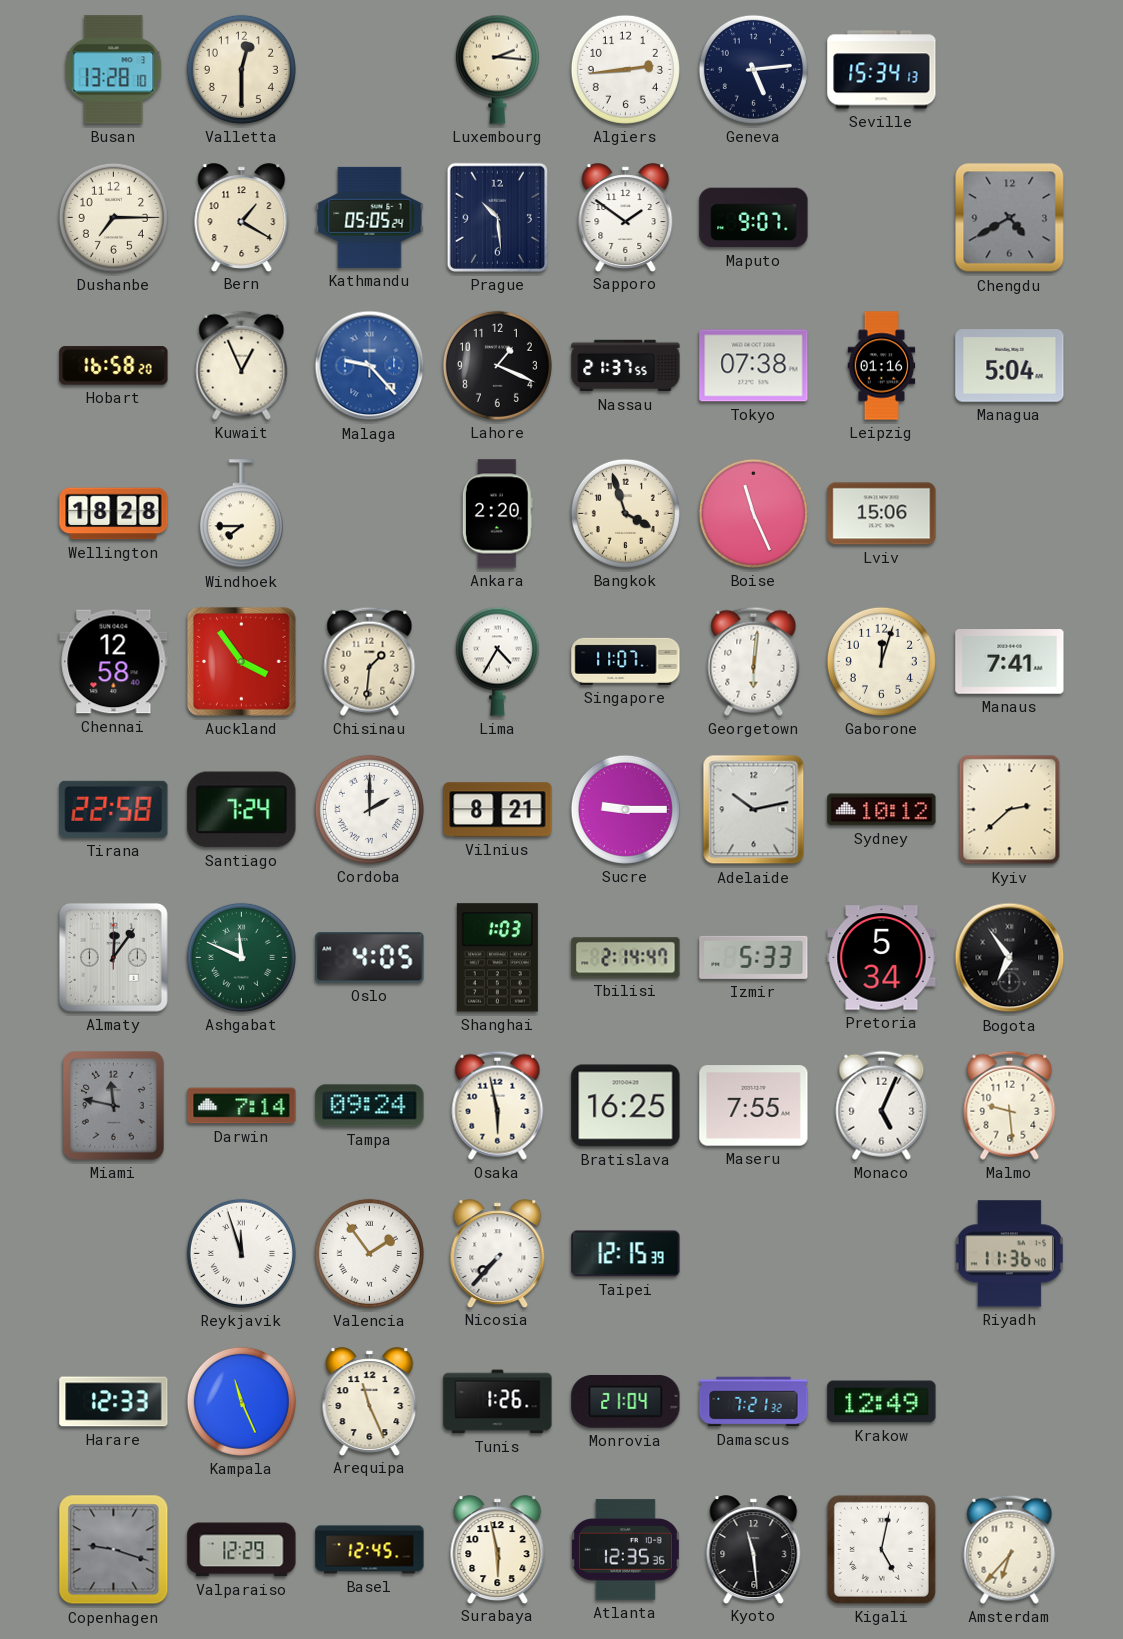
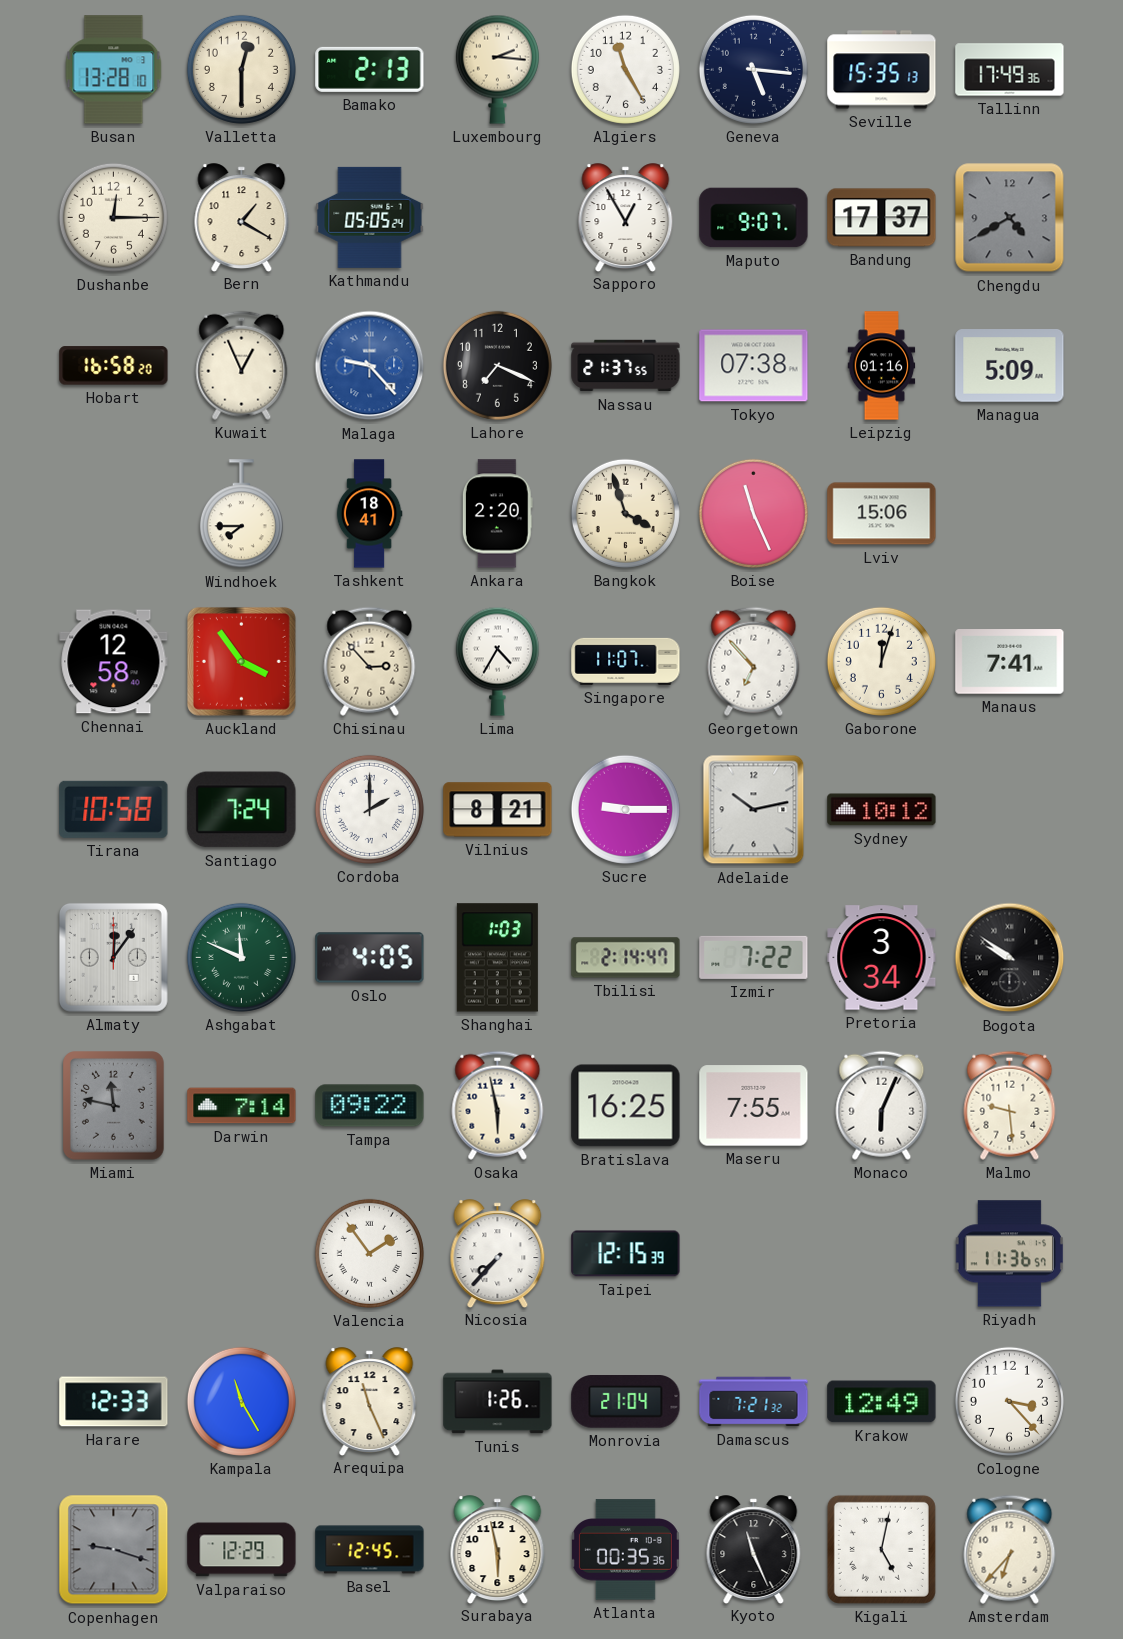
Bamako: none -> 2:13 (370, 69)
Algiers: 2:44 -> 11:25 (625, 69)
Geneva: 5:14 -> 5:16 (753, 69)
Seville: 15:34 -> 15:35 (882, 70)
Tallinn: none -> 17:49 (1010, 70)
Dushanbe: 7:15 -> 12:15 (113, 217)
Prague: 10:29 -> none (497, 217)
Sapporo: 1:51 -> 12:55 (626, 217)
Bandung: none -> 17:37 (882, 218)
Lahore: 1:19 -> 7:19 (497, 365)
Managua: 5:04 -> 5:09 (1010, 366)
Wellington: 18:28 -> none (114, 514)
Tashkent: none -> 18:41 (369, 514)
Chisinau: 1:31 -> 2:53 (370, 661)
Georgetown: 6:01 -> 6:53 (754, 661)
Tirana: 22:58 -> 10:58 (114, 809)
Kyiv: 2:38 -> none (1010, 810)
Izmir: 5:33 -> 7:22 (754, 957)
Pretoria: 5:34 -> 3:34 (882, 958)
Bogota: 6:54 -> 9:51 (1010, 958)
Tampa: 09:24 -> 09:22 (370, 1106)
Monaco: 5:04 -> 6:04 (882, 1105)
Reykjavik: 11:57 -> none (241, 1253)
Riyadh: 11:36:40 -> 11:36:57 (1009, 1254)
Kampala: 11:26 -> 11:25 (241, 1401)
Cologne: none -> 3:23 (1009, 1401)
Atlanta: 12:35 -> 00:35 (625, 1550)
Kyoto: 11:29 -> 11:26 (754, 1549)
